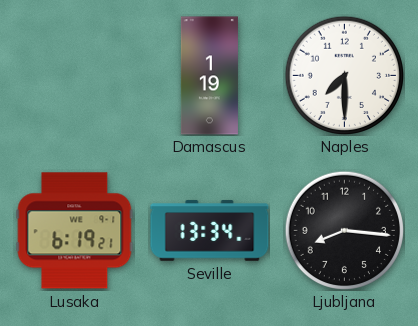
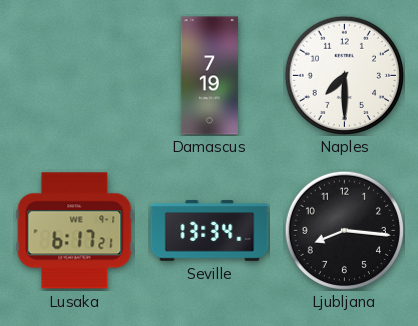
Damascus: 1:19 -> 7:19 (209, 76)
Lusaka: 6:19 -> 6:17 (75, 231)
